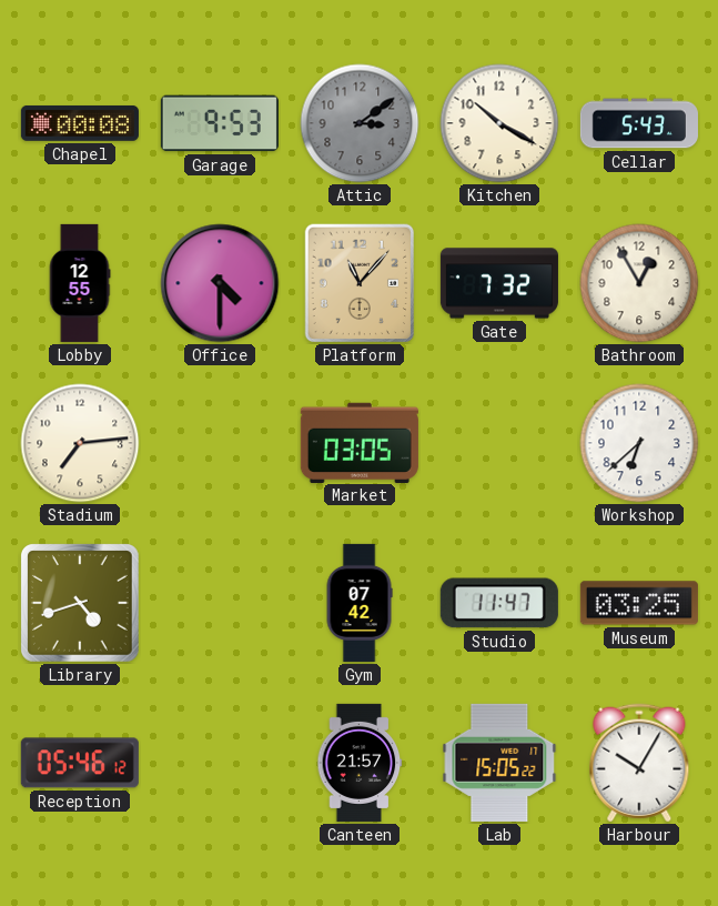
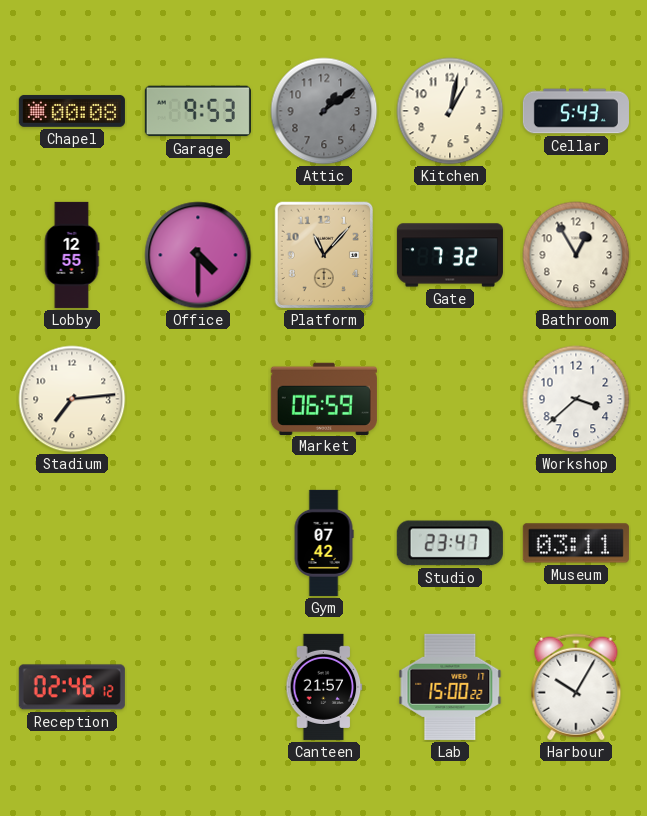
Attic: 3:09 -> 1:09 (324, 111)
Kitchen: 10:20 -> 1:02 (450, 111)
Market: 03:05 -> 06:59 (324, 398)
Workshop: 6:38 -> 3:38 (576, 399)
Library: 4:42 -> none (80, 603)
Studio: 11:47 -> 23:47 (450, 543)
Museum: 03:25 -> 03:11 (576, 543)
Reception: 05:46 -> 02:46 (72, 687)
Lab: 15:05 -> 15:00 (450, 687)
